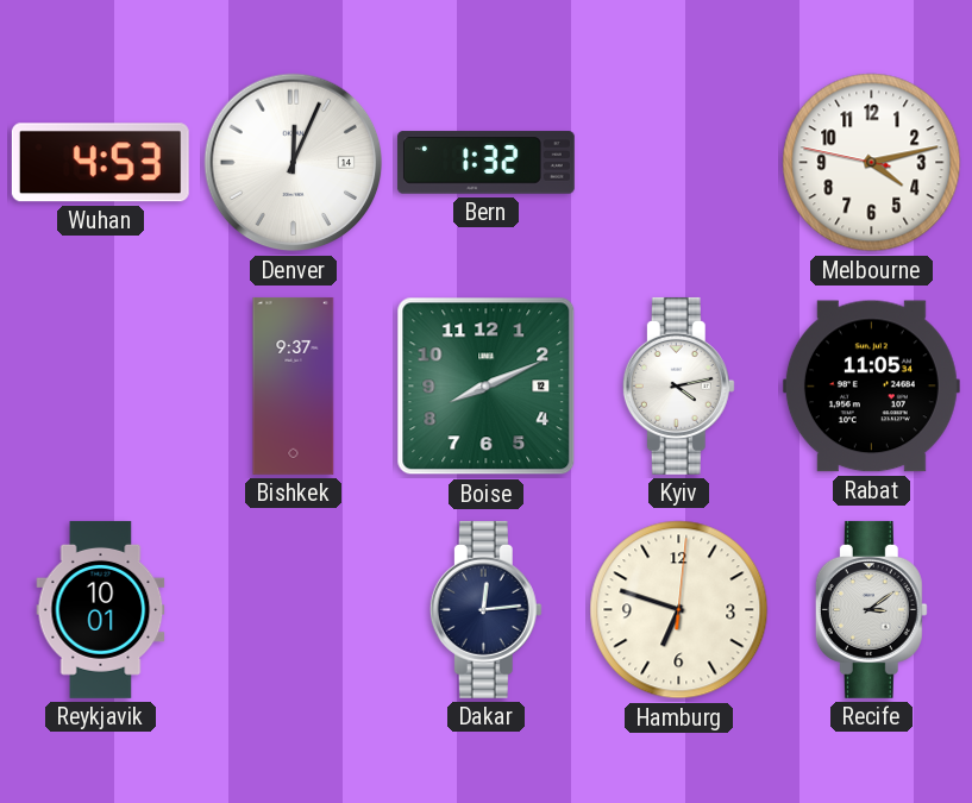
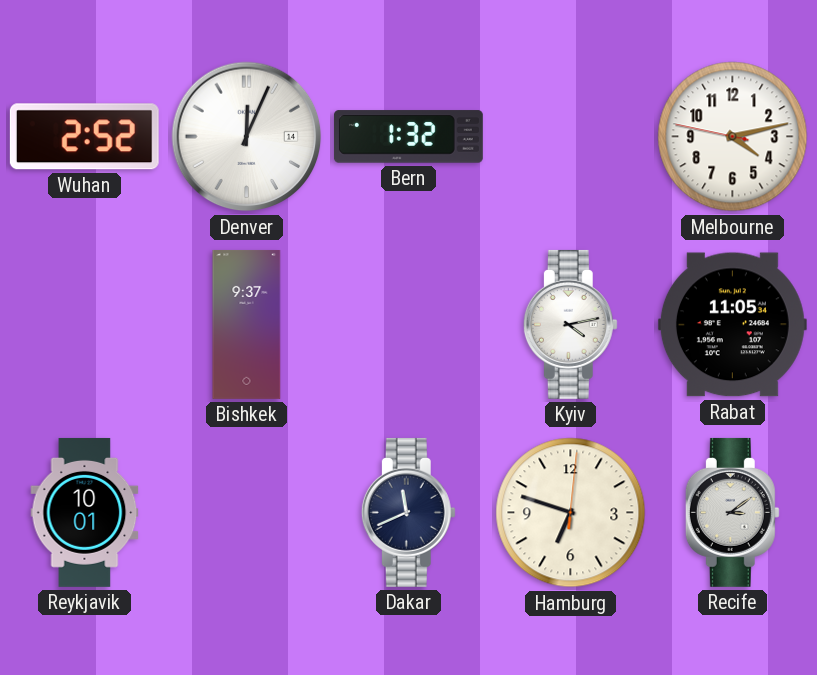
Wuhan: 4:53 -> 2:52 (84, 137)
Boise: 8:11 -> none (487, 387)
Dakar: 12:14 -> 11:41 (408, 512)
